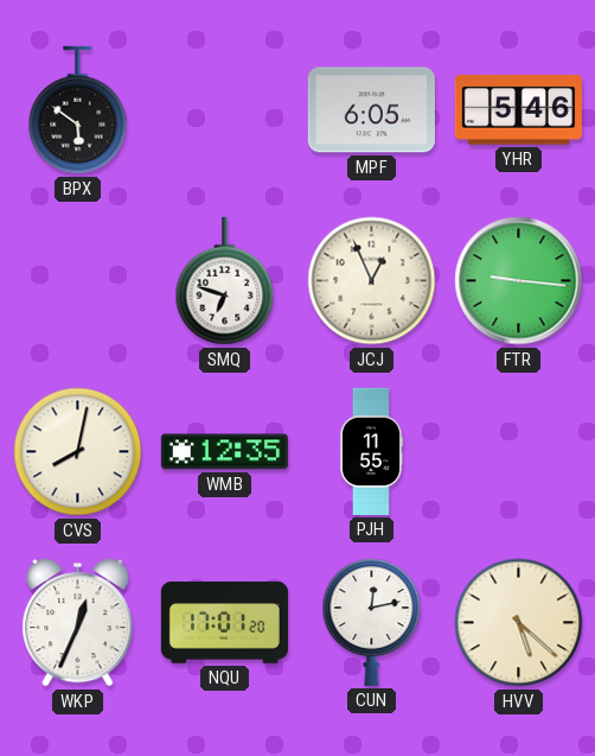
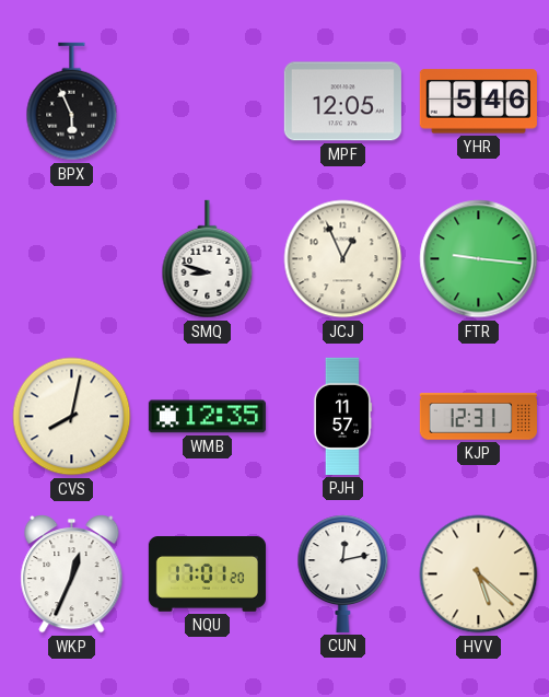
BPX: 5:51 -> 5:56 (72, 102)
MPF: 6:05 -> 12:05 (342, 102)
SMQ: 6:48 -> 8:48 (208, 259)
PJH: 11:55 -> 11:57 (342, 416)
KJP: none -> 12:31 (478, 417)
